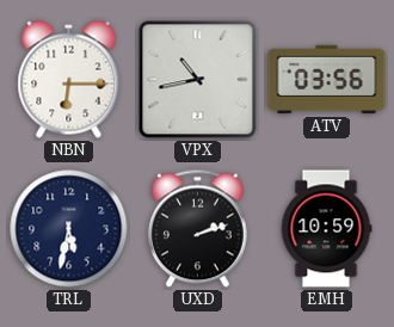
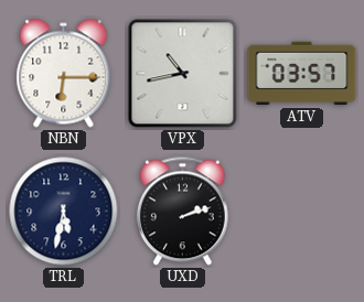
ATV: 03:56 -> 03:57 (302, 74)
EMH: 10:59 -> none (326, 229)
